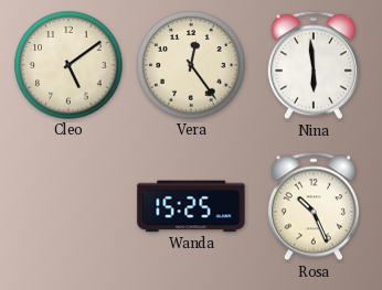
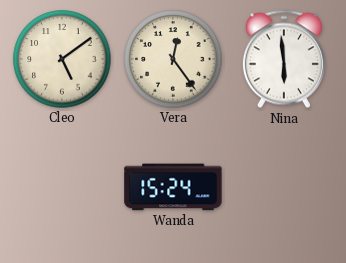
Wanda: 15:25 -> 15:24 (173, 187)
Rosa: 10:26 -> none (314, 206)
